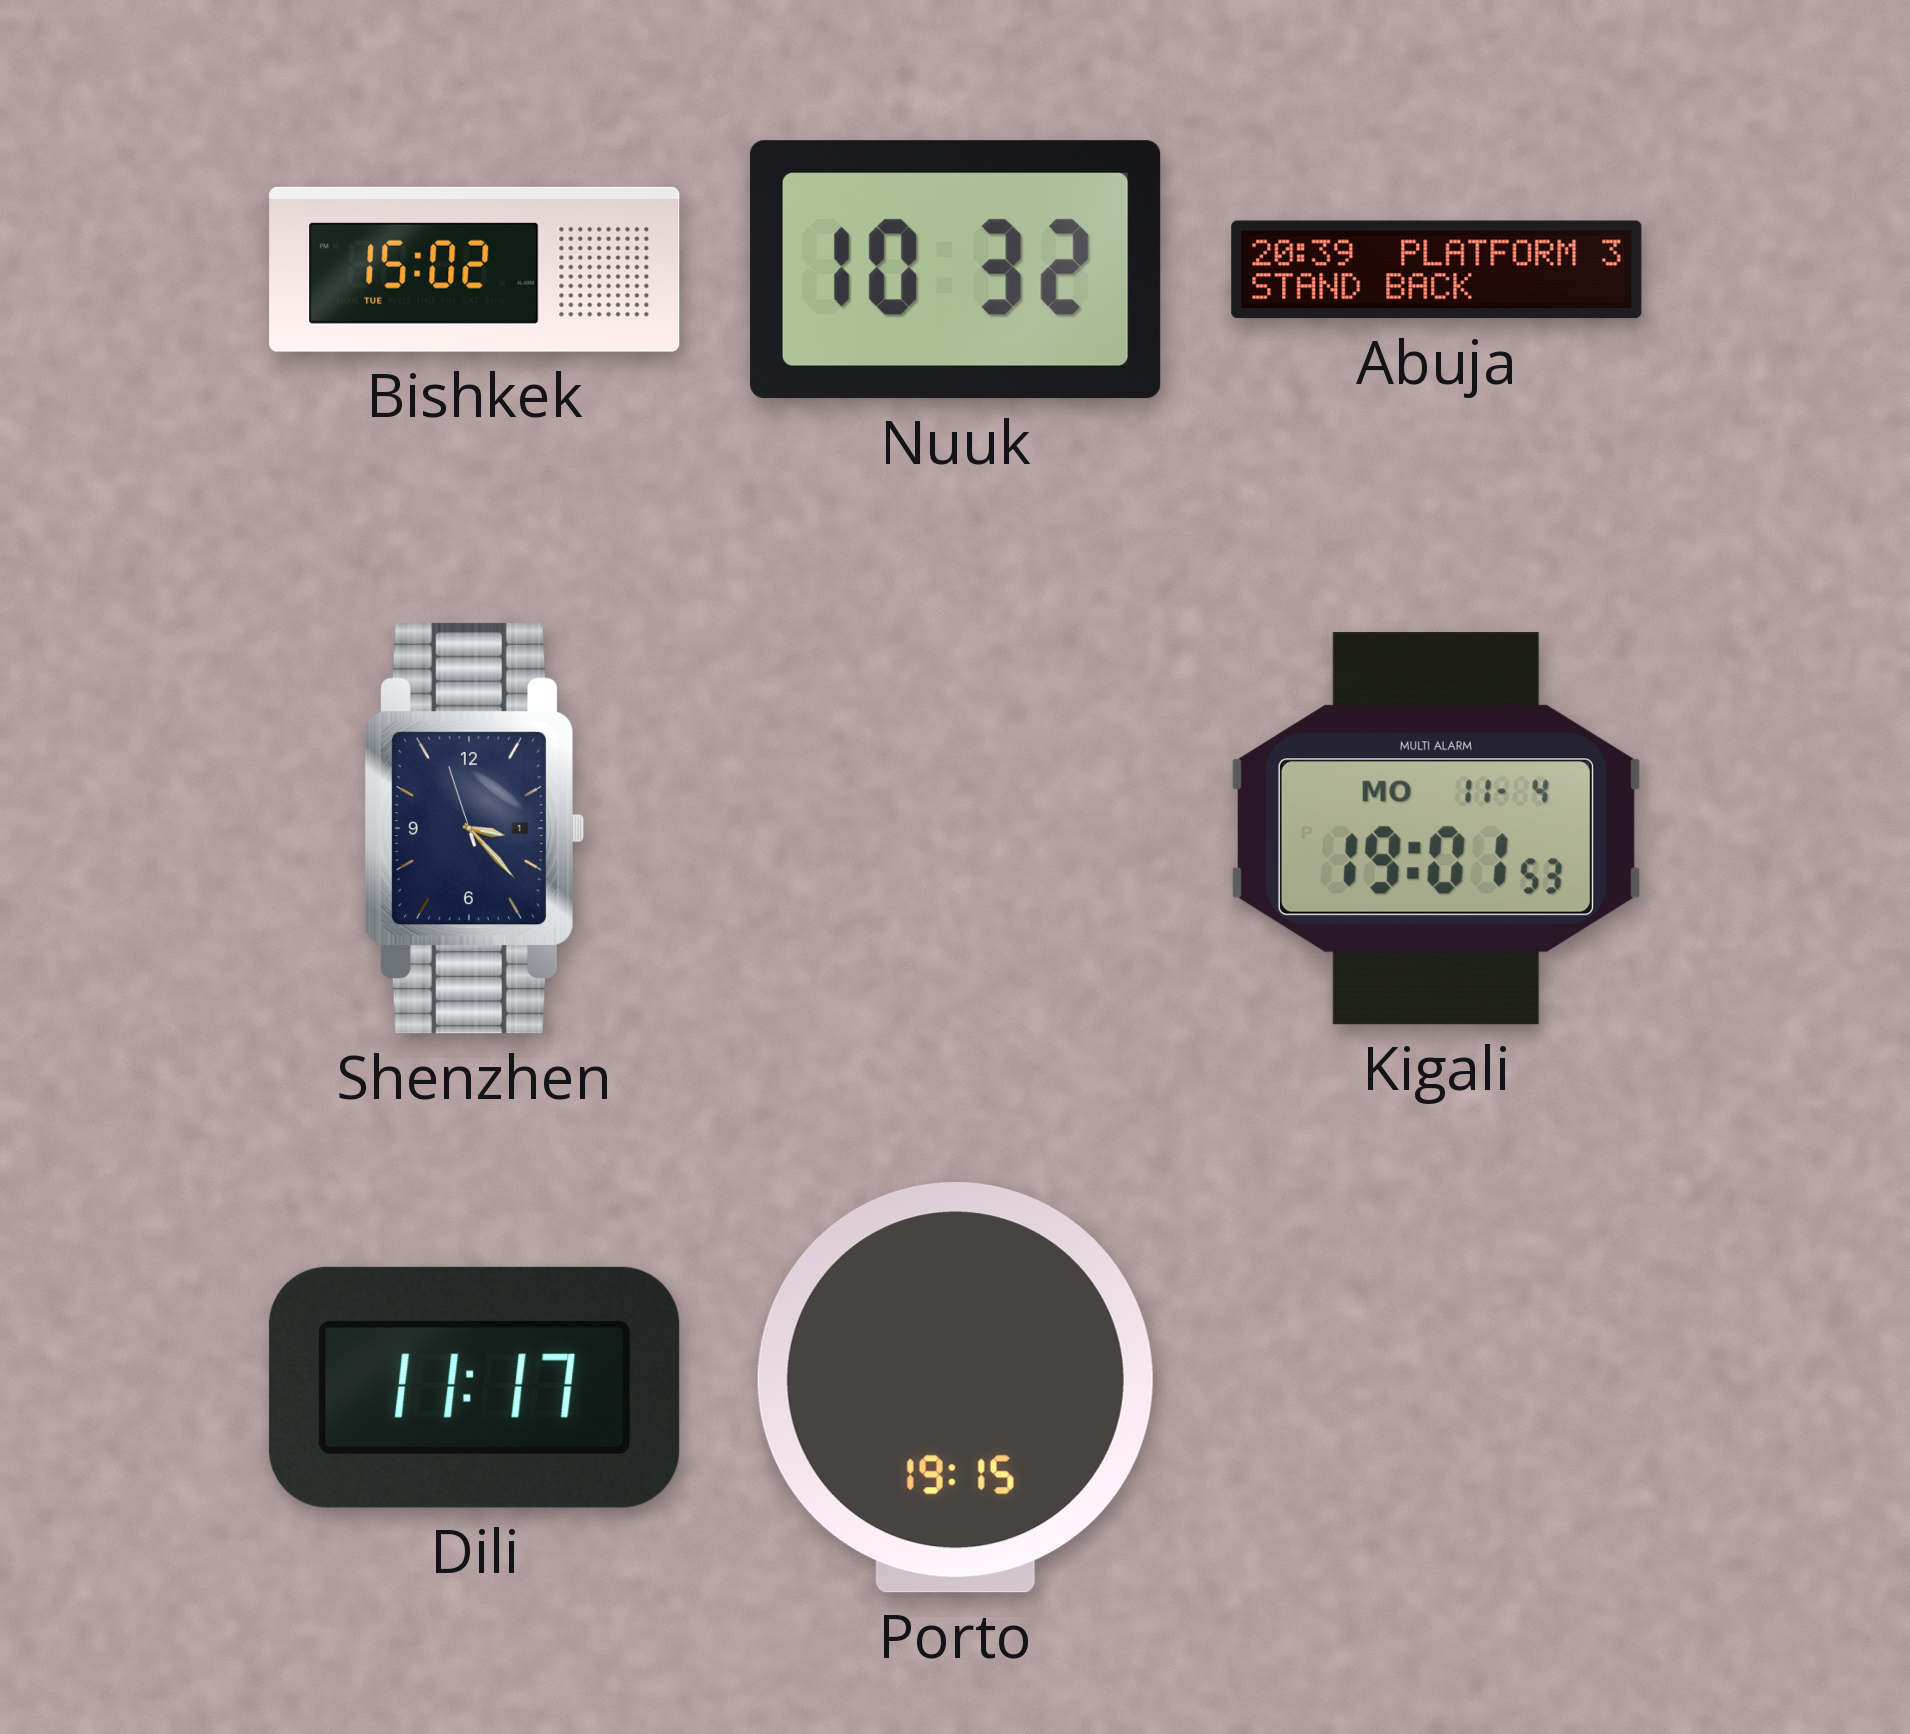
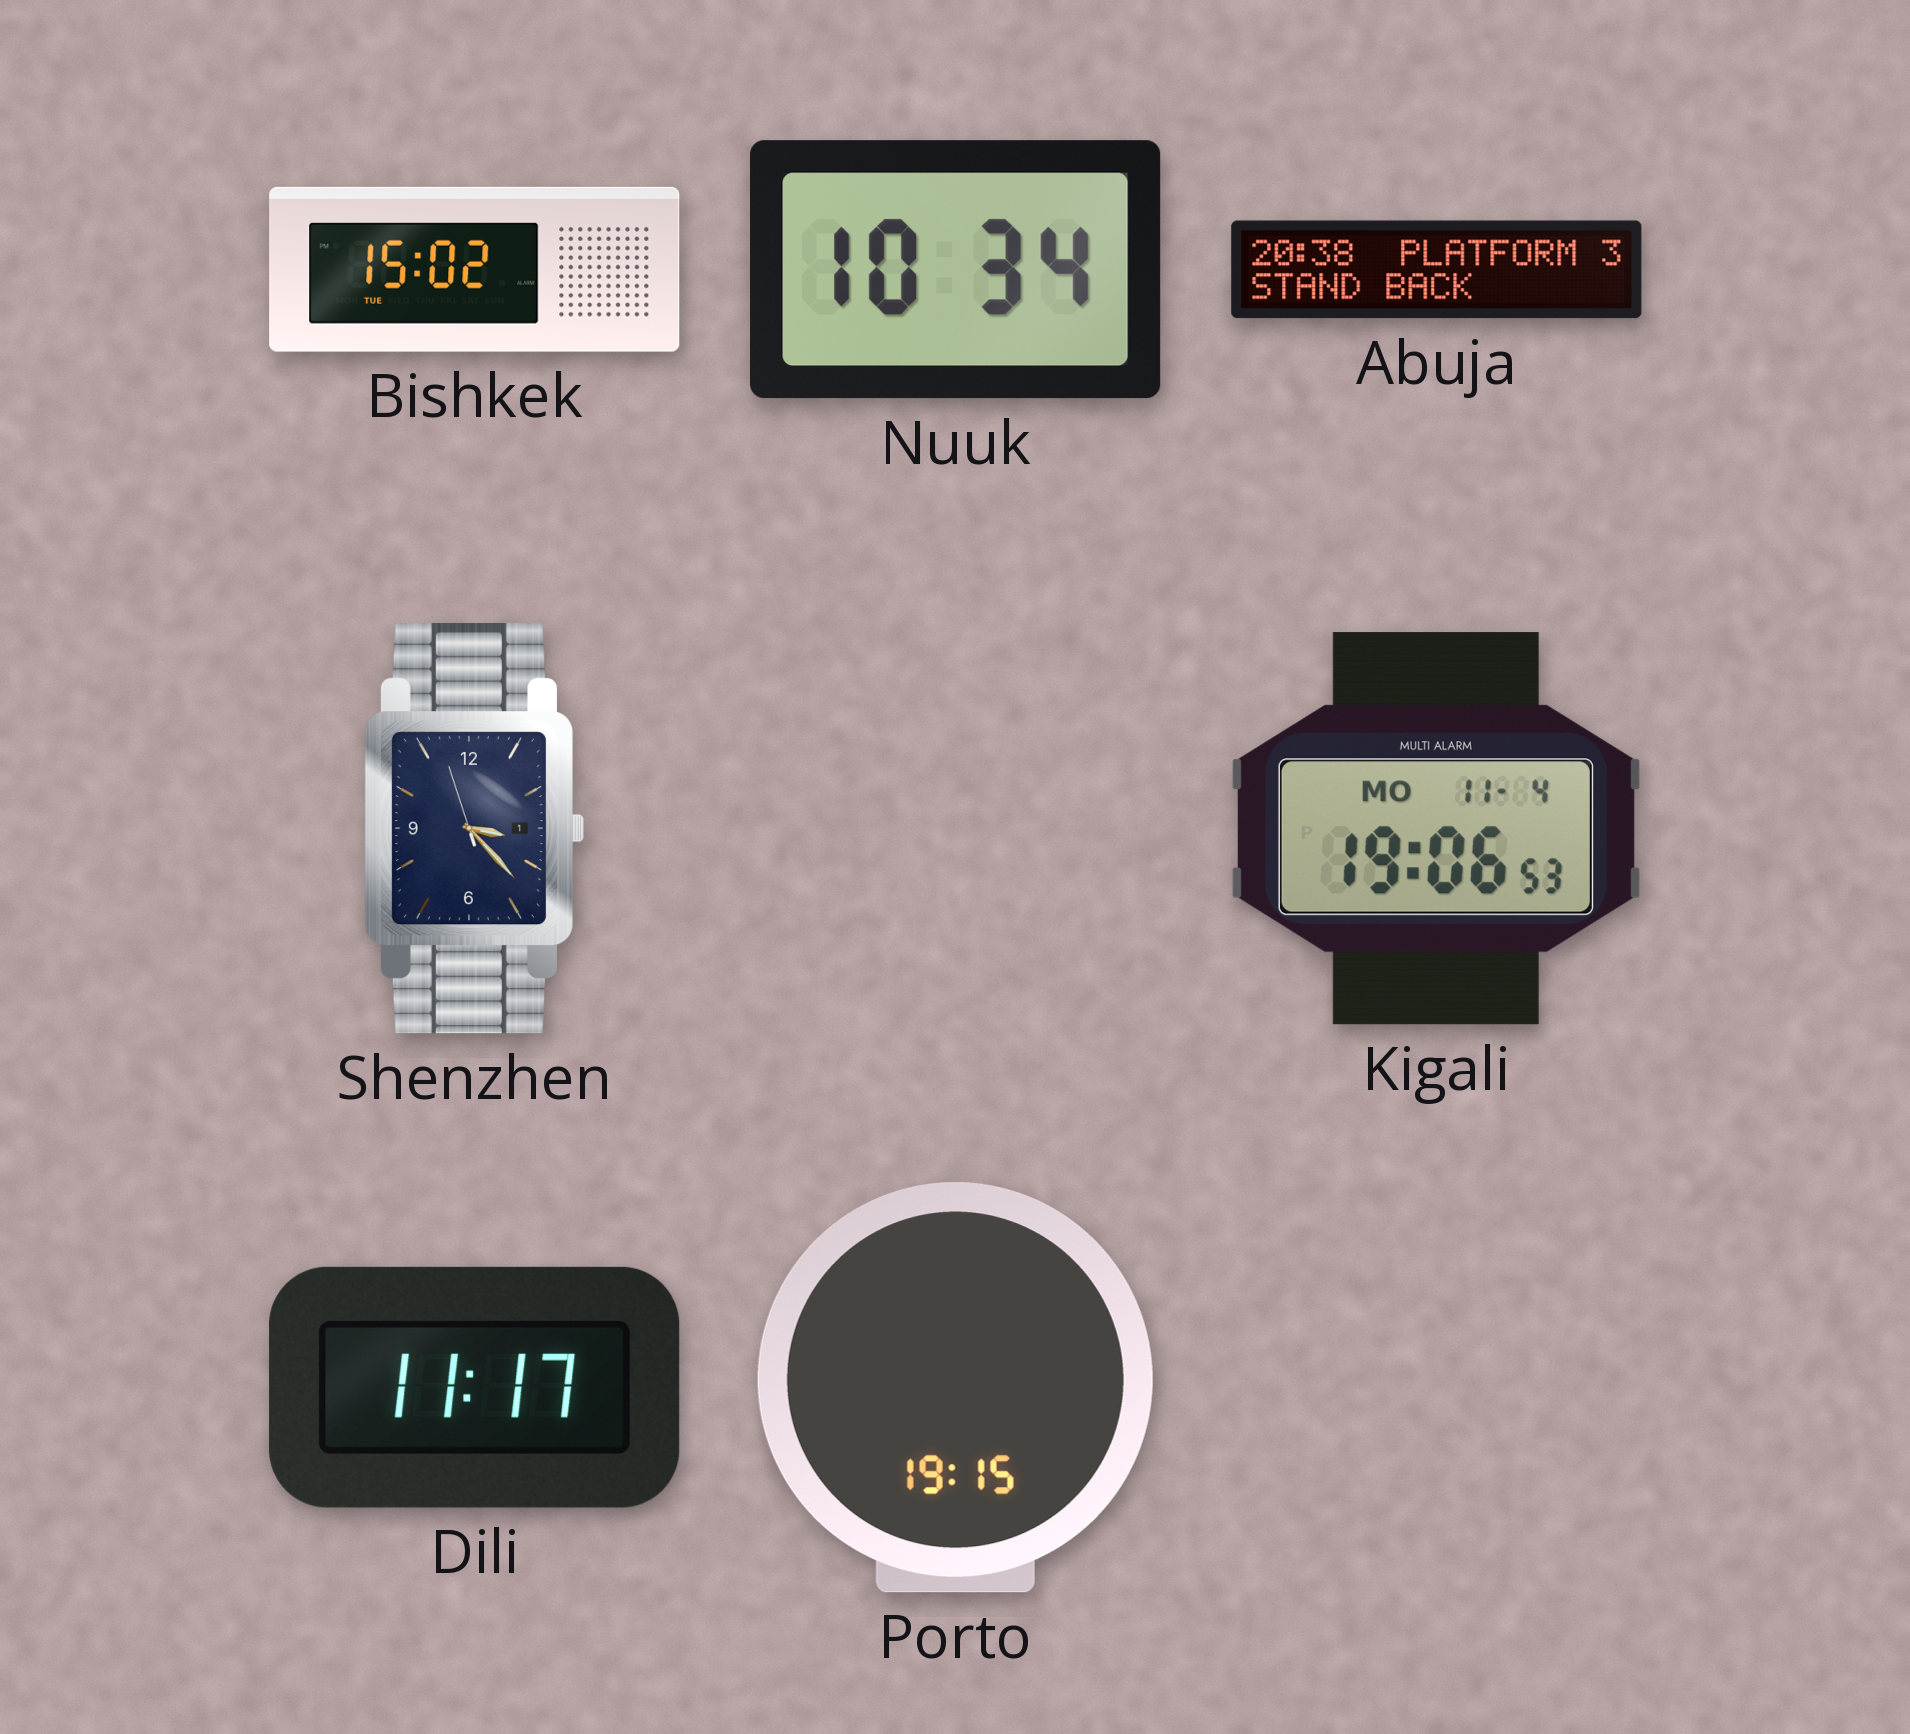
Nuuk: 10:32 -> 10:34 (956, 270)
Abuja: 20:39 -> 20:38 (1437, 270)
Kigali: 19:01 -> 19:06 (1436, 829)
